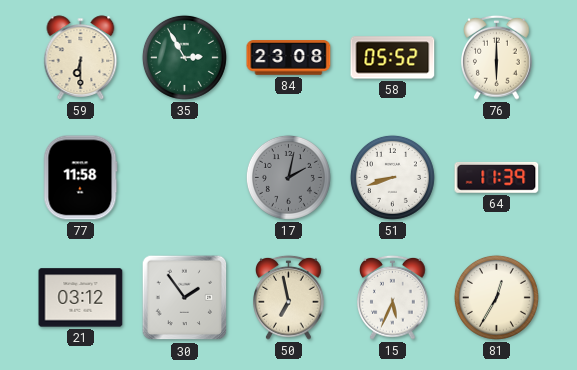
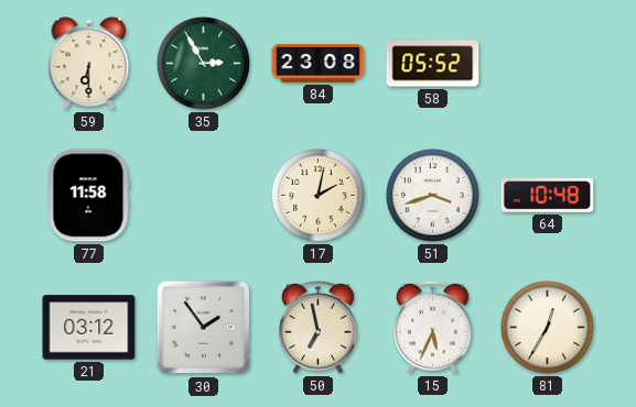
76: 6:00 -> none (497, 57)
17 dial: grey -> cream (317, 195)
51: 8:42 -> 3:42 (432, 195)
64: 11:39 -> 10:48 (548, 195)
